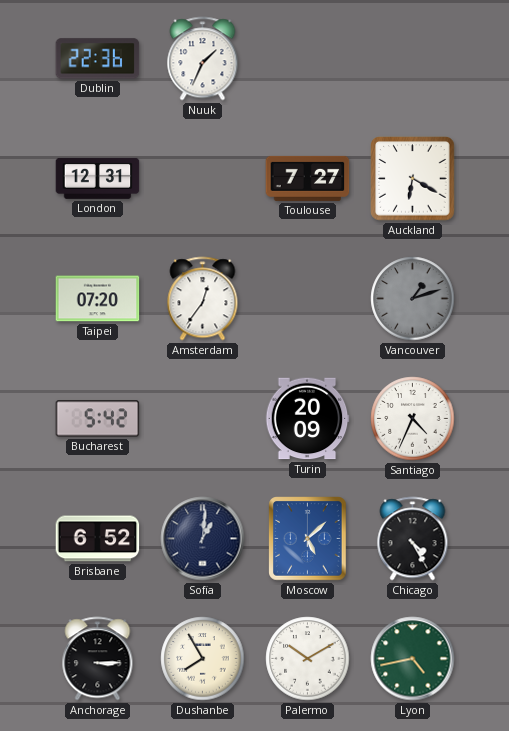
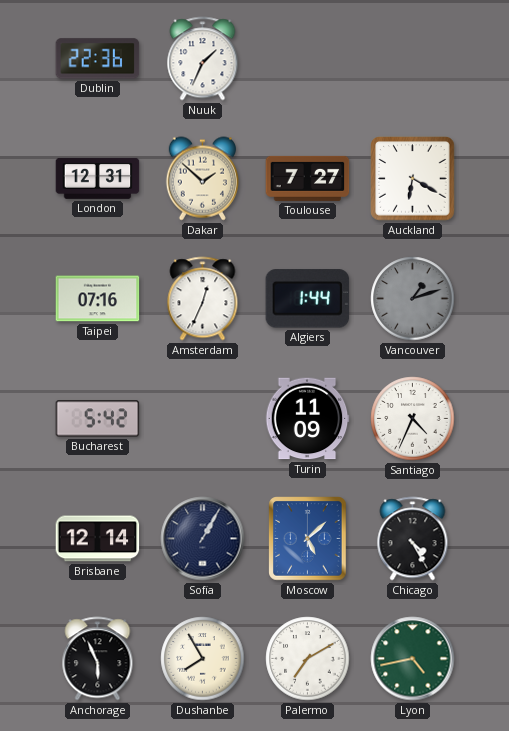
Dakar: none -> 1:52 (202, 179)
Taipei: 07:20 -> 07:16 (98, 299)
Amsterdam: 12:36 -> 12:34 (203, 299)
Algiers: none -> 1:44 (308, 299)
Turin: 20:09 -> 11:09 (307, 419)
Brisbane: 6:52 -> 12:14 (98, 539)
Sofia: 1:01 -> 1:05 (203, 539)
Anchorage: 3:15 -> 5:56 (98, 659)
Palermo: 10:10 -> 7:10 (308, 659)
